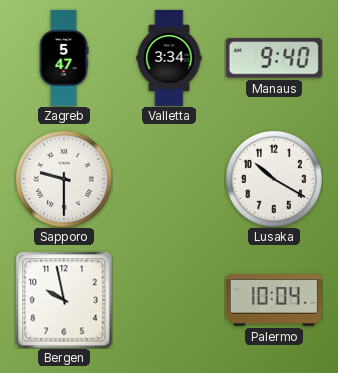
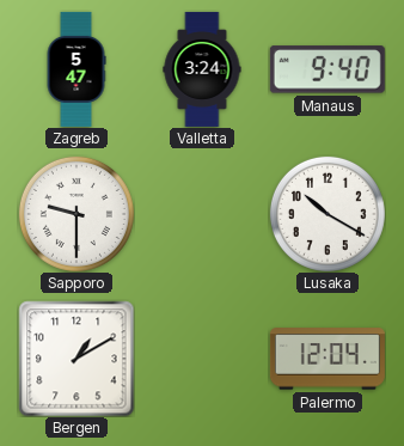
Valletta: 3:34 -> 3:24 (202, 69)
Bergen: 9:58 -> 1:10 (76, 359)
Palermo: 10:04 -> 12:04 (328, 359)
